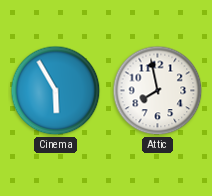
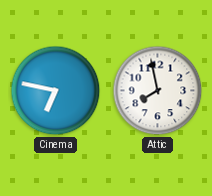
Cinema: 5:55 -> 6:47 (56, 91)
